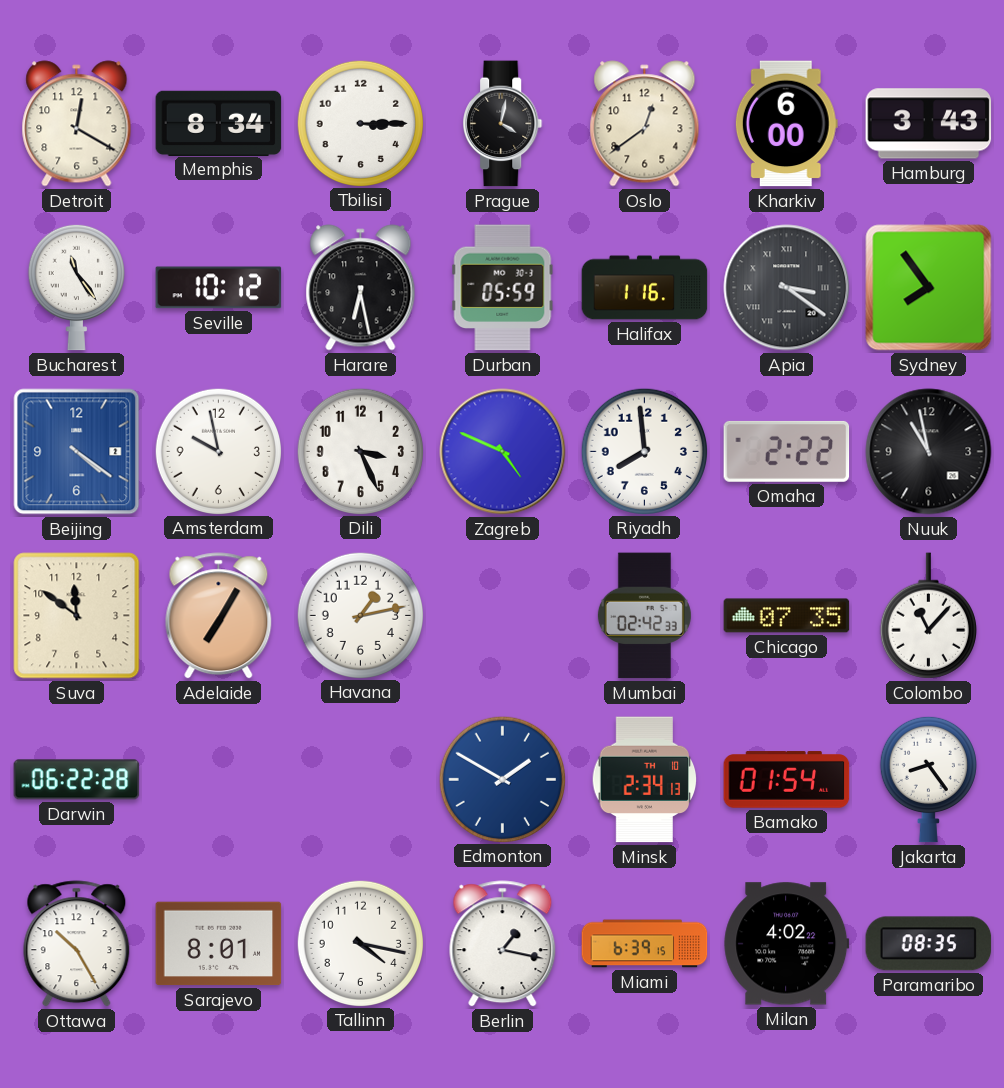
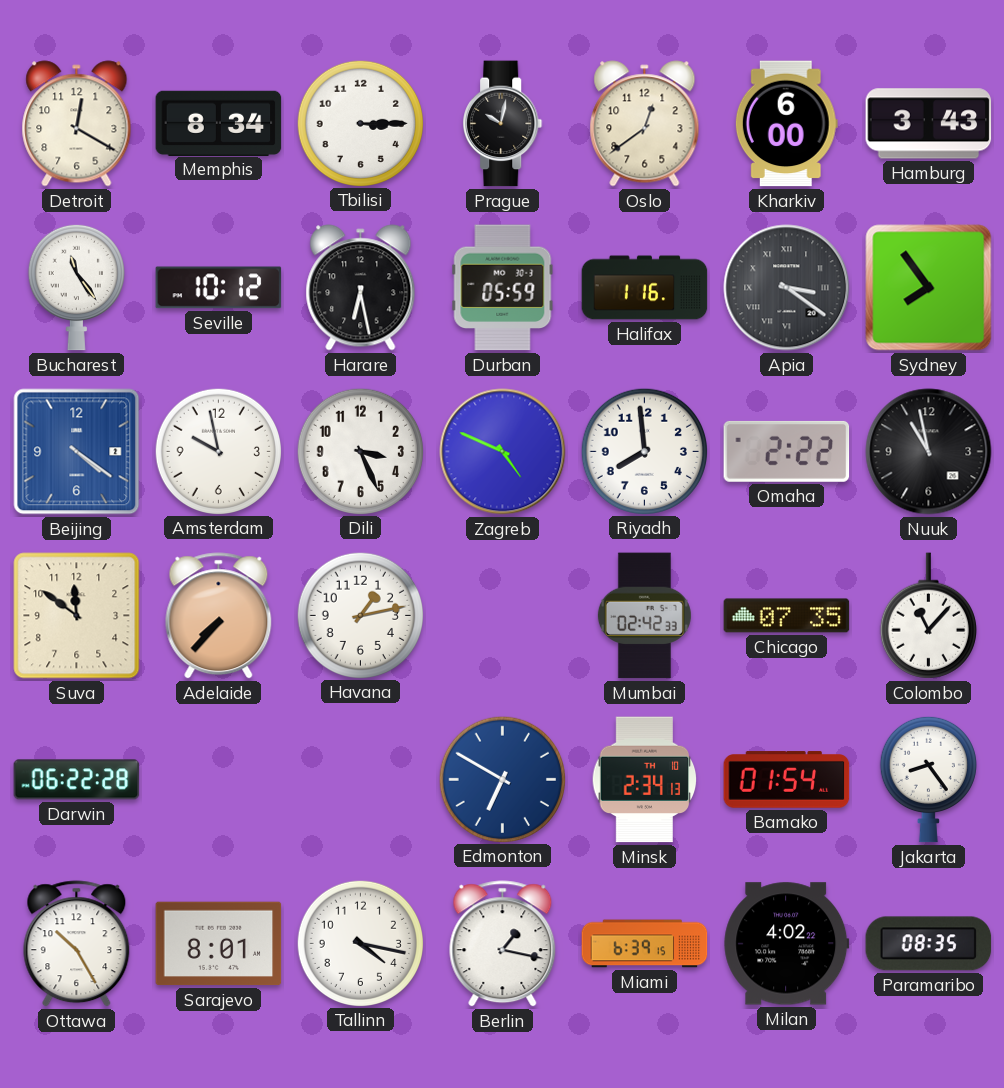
Prague: 4:02 -> 10:02 (503, 124)
Adelaide: 7:05 -> 7:37 (219, 616)
Edmonton: 1:50 -> 6:50 (502, 779)
